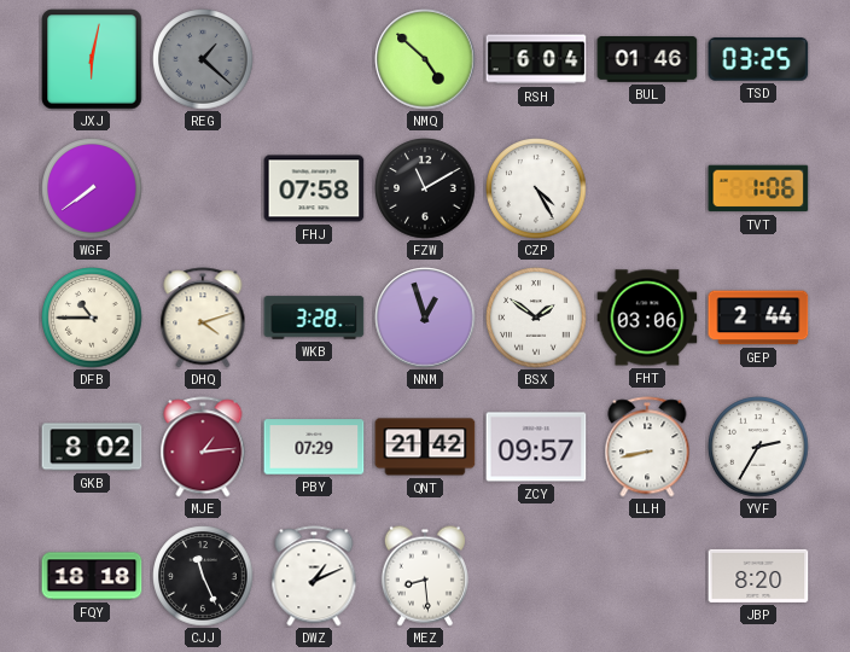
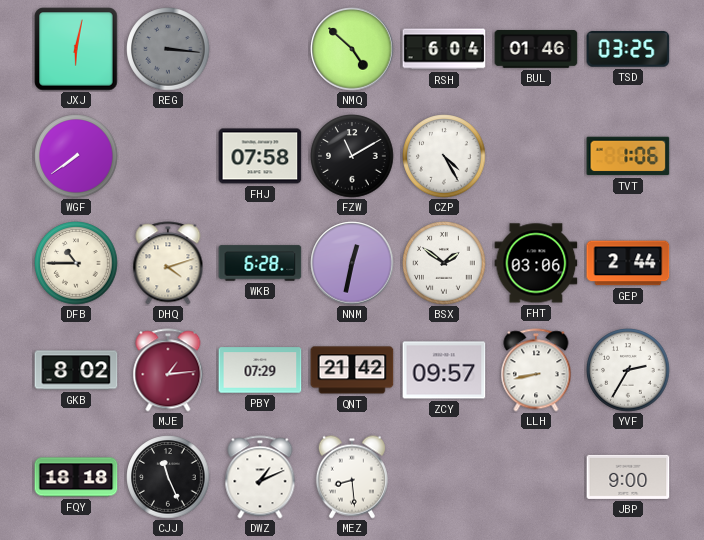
REG: 1:22 -> 3:16 (168, 49)
WKB: 3:28 -> 6:28 (260, 263)
NNM: 12:57 -> 12:32 (352, 263)
JBP: 8:20 -> 9:00 (628, 477)
